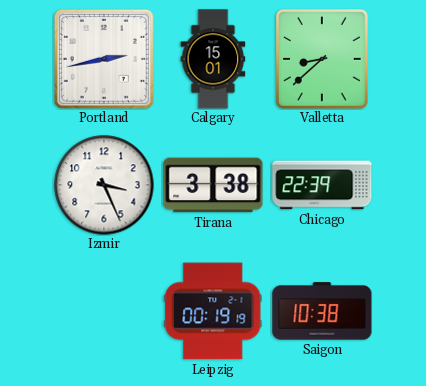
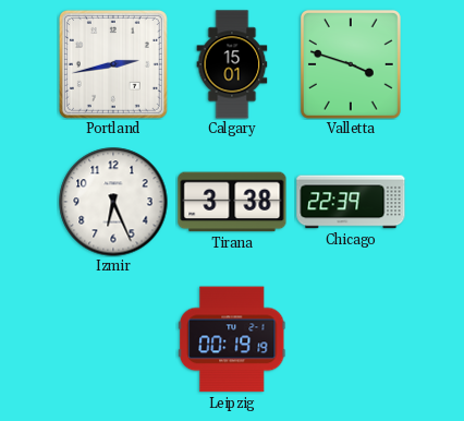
Valletta: 8:38 -> 3:48 (351, 64)
Izmir: 3:26 -> 6:26 (113, 202)
Saigon: 10:38 -> none (322, 311)
